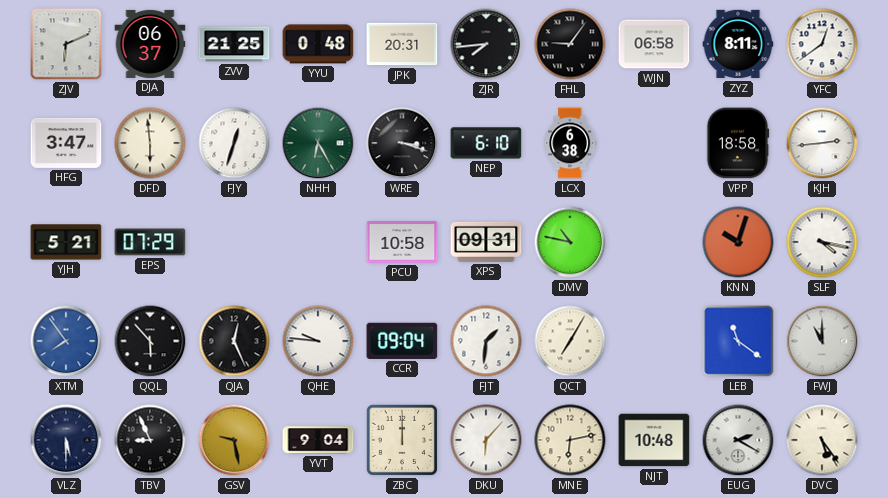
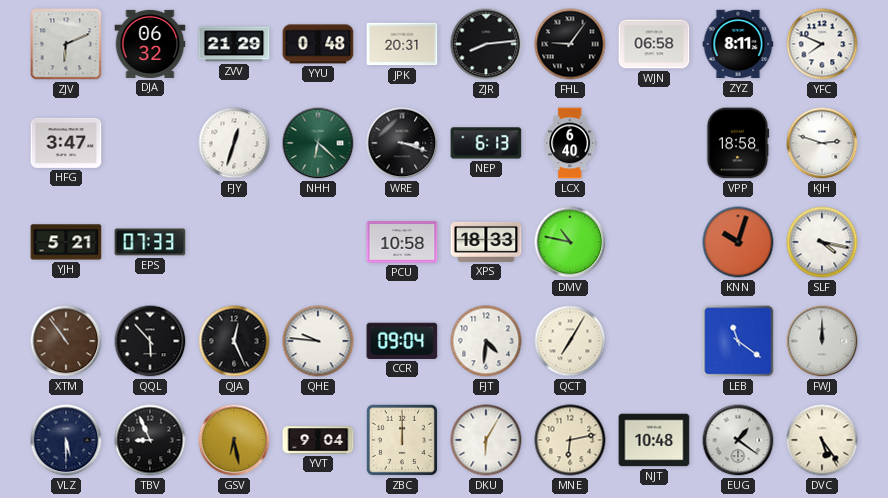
DJA: 06:37 -> 06:32 (150, 44)
ZVV: 21:25 -> 21:29 (234, 44)
ZJR: 7:44 -> 8:14 (486, 44)
YFC: 12:39 -> 7:49 (822, 44)
DFD: 5:59 -> none (150, 143)
NHH: 6:25 -> 6:22 (318, 143)
NEP: 6:10 -> 6:13 (486, 143)
LCX: 6:38 -> 6:40 (570, 143)
KJH: 2:44 -> 2:48 (822, 143)
EPS: 07:29 -> 07:33 (150, 242)
XPS: 09:31 -> 18:33 (486, 242)
XTM: 7:54 -> 10:54 (66, 341)
XTM dial: blue -> brown (66, 341)
FJT: 1:31 -> 4:31 (486, 341)
FWJ: 11:00 -> 12:00 (822, 341)
GSV: 9:28 -> 6:28 (234, 440)
DKU: 6:07 -> 6:05 (486, 440)
EUG: 2:20 -> 1:21 (738, 440)
